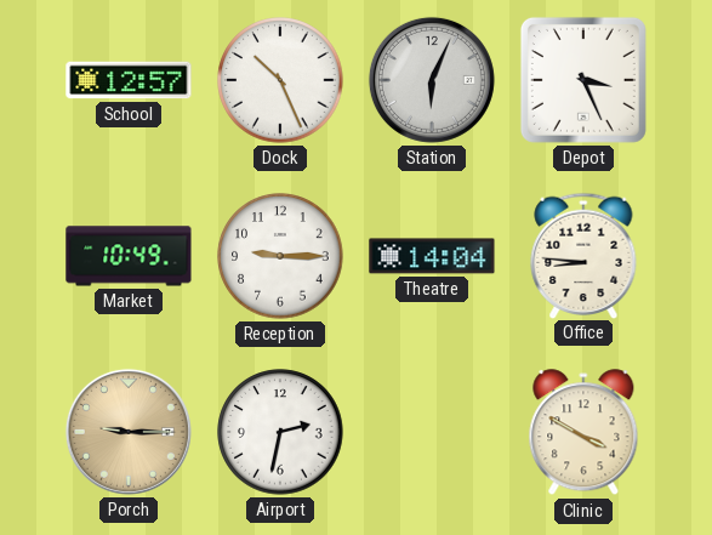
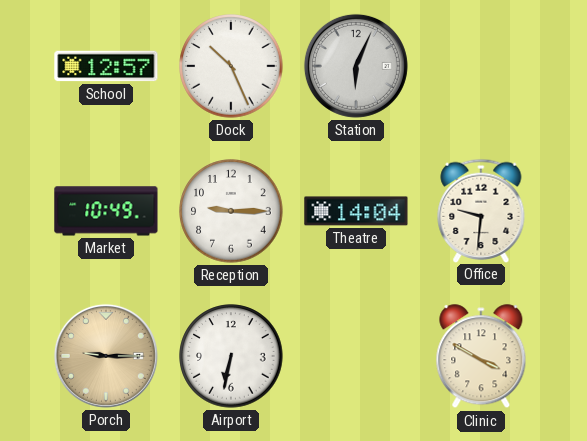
Depot: 3:26 -> none (583, 80)
Office: 8:46 -> 9:31 (481, 210)
Airport: 2:32 -> 6:32 (231, 356)
